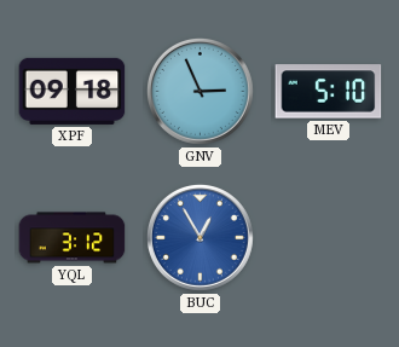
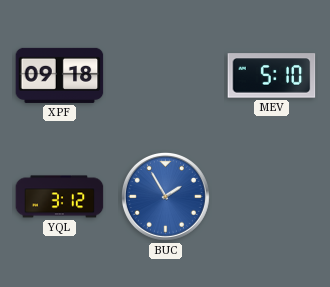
GNV: 2:56 -> none (199, 91)
BUC: 12:55 -> 1:55 (165, 196)
